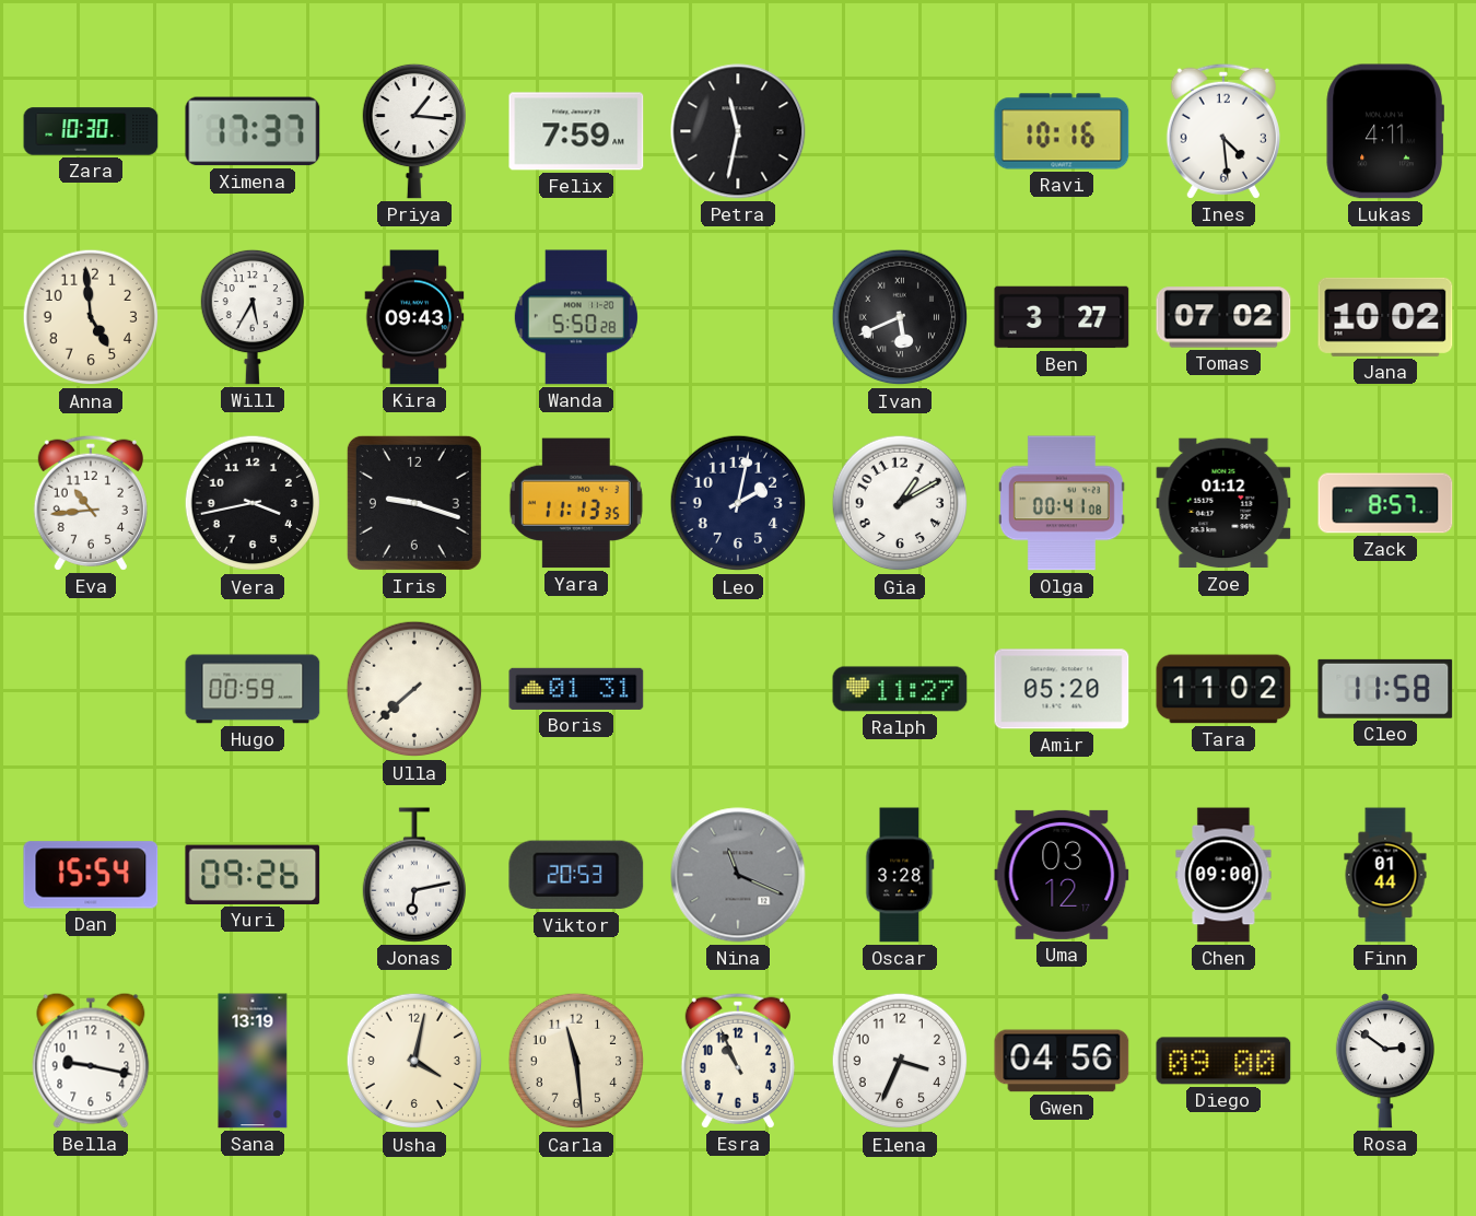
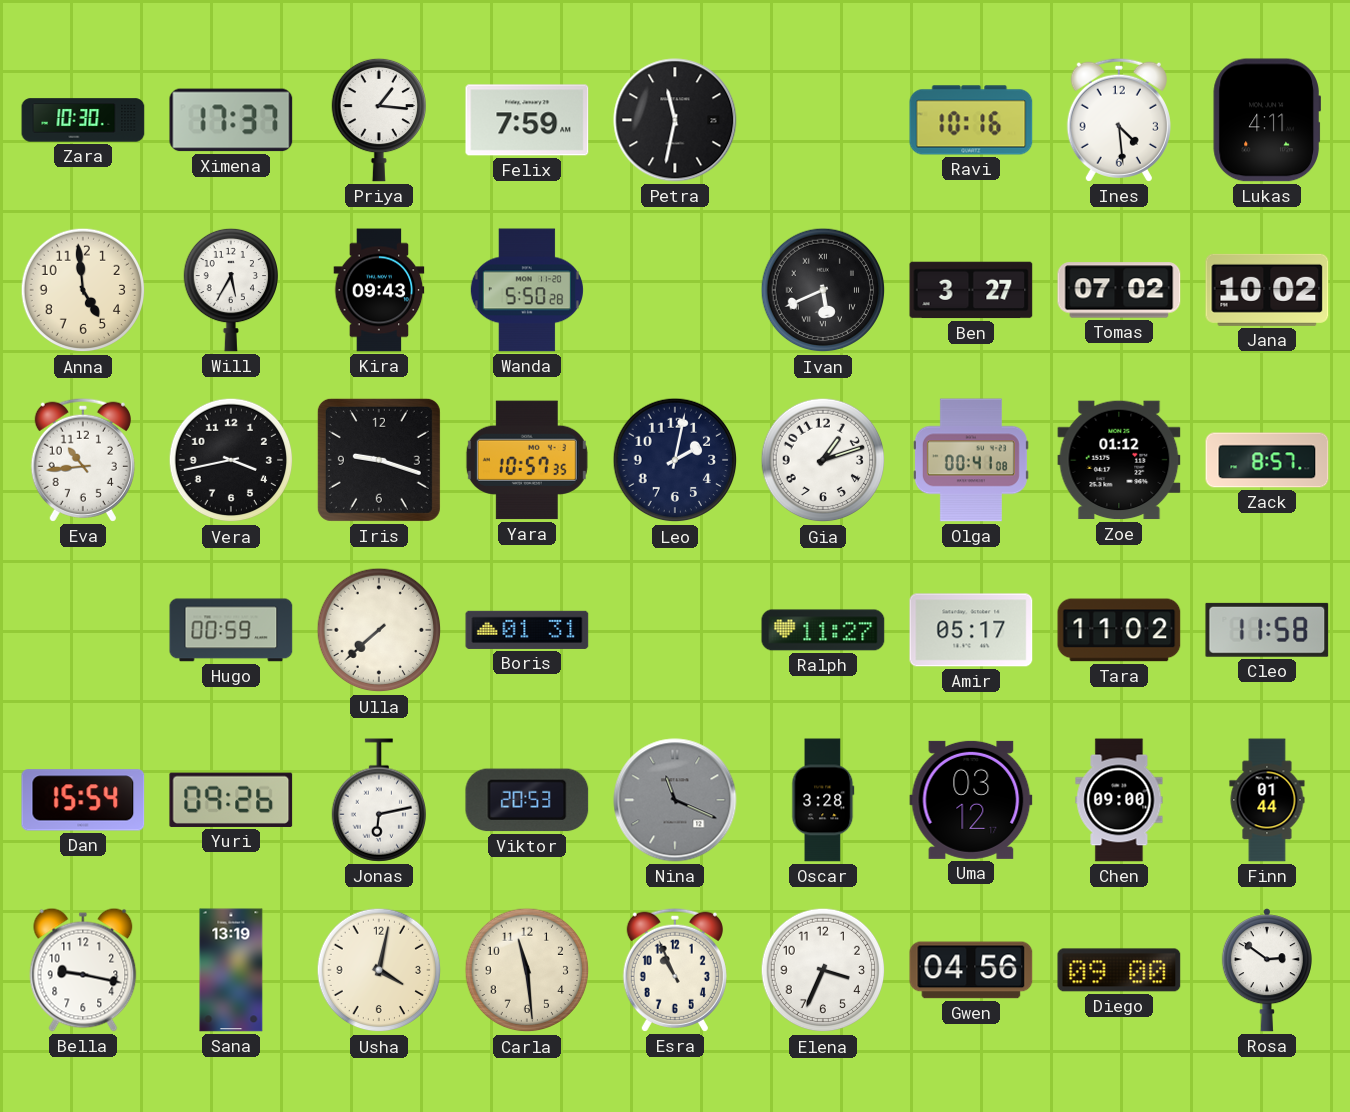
Yara: 11:13 -> 10:57 (527, 460)
Gia: 1:10 -> 1:12 (823, 460)
Amir: 05:20 -> 05:17 (971, 630)
